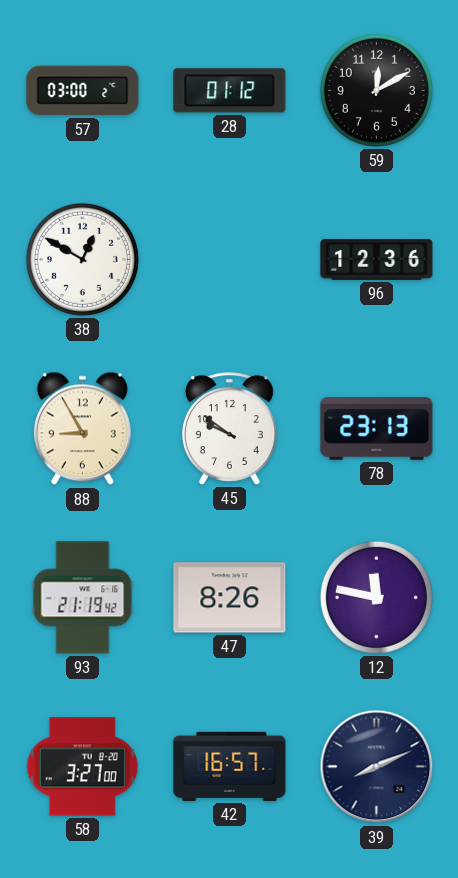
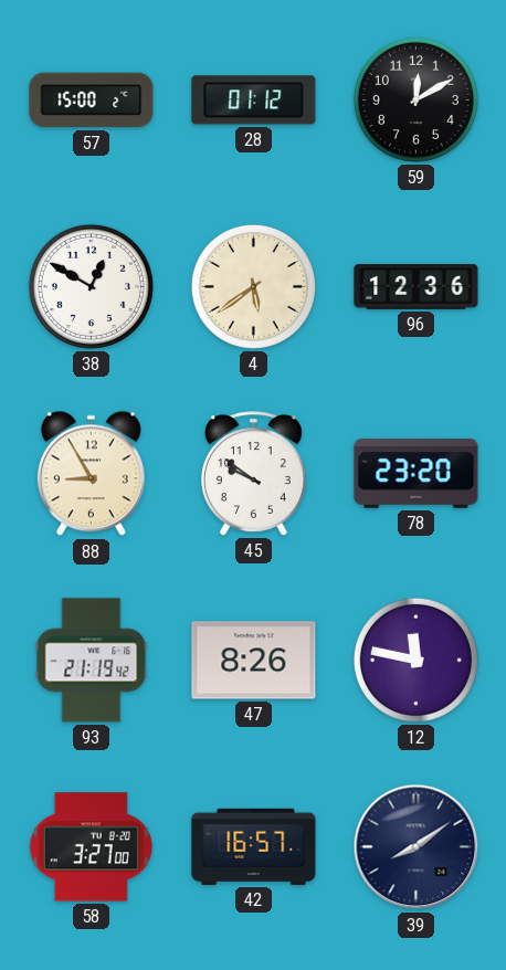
57: 03:00 -> 15:00 (92, 101)
4: none -> 5:39 (253, 286)
78: 23:13 -> 23:20 (417, 474)
39: 8:11 -> 8:09 (417, 847)
